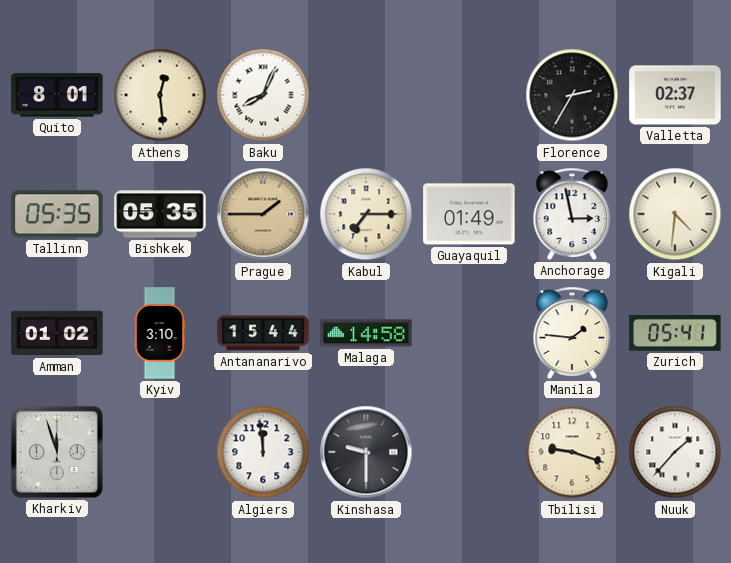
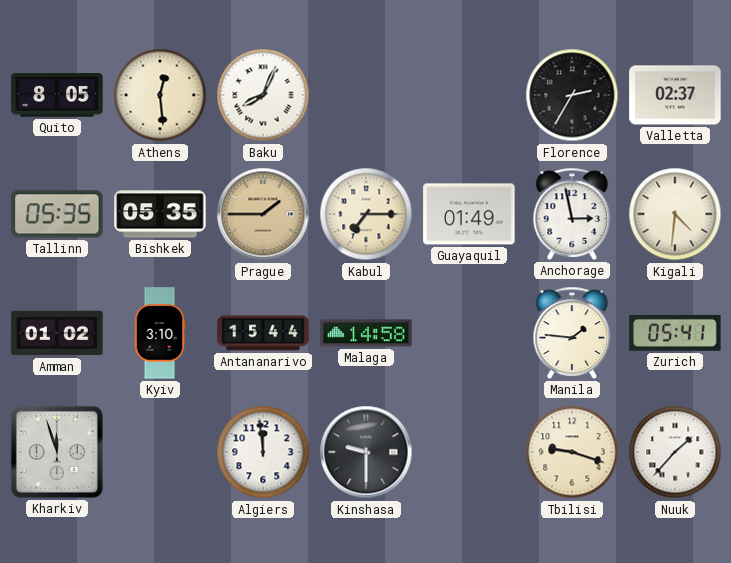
Quito: 8:01 -> 8:05 (57, 95)
